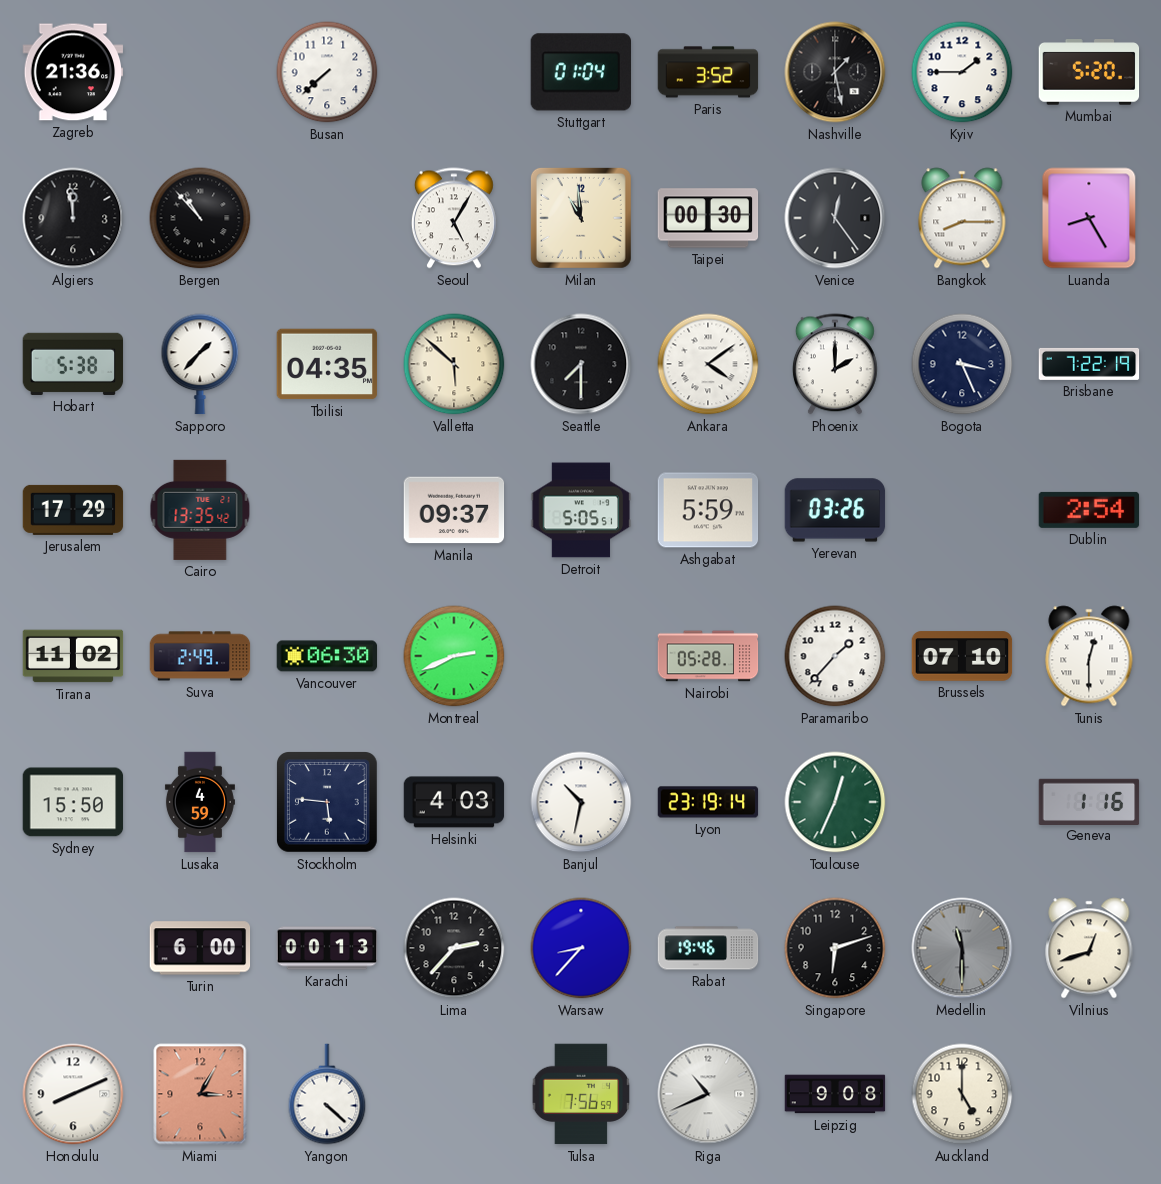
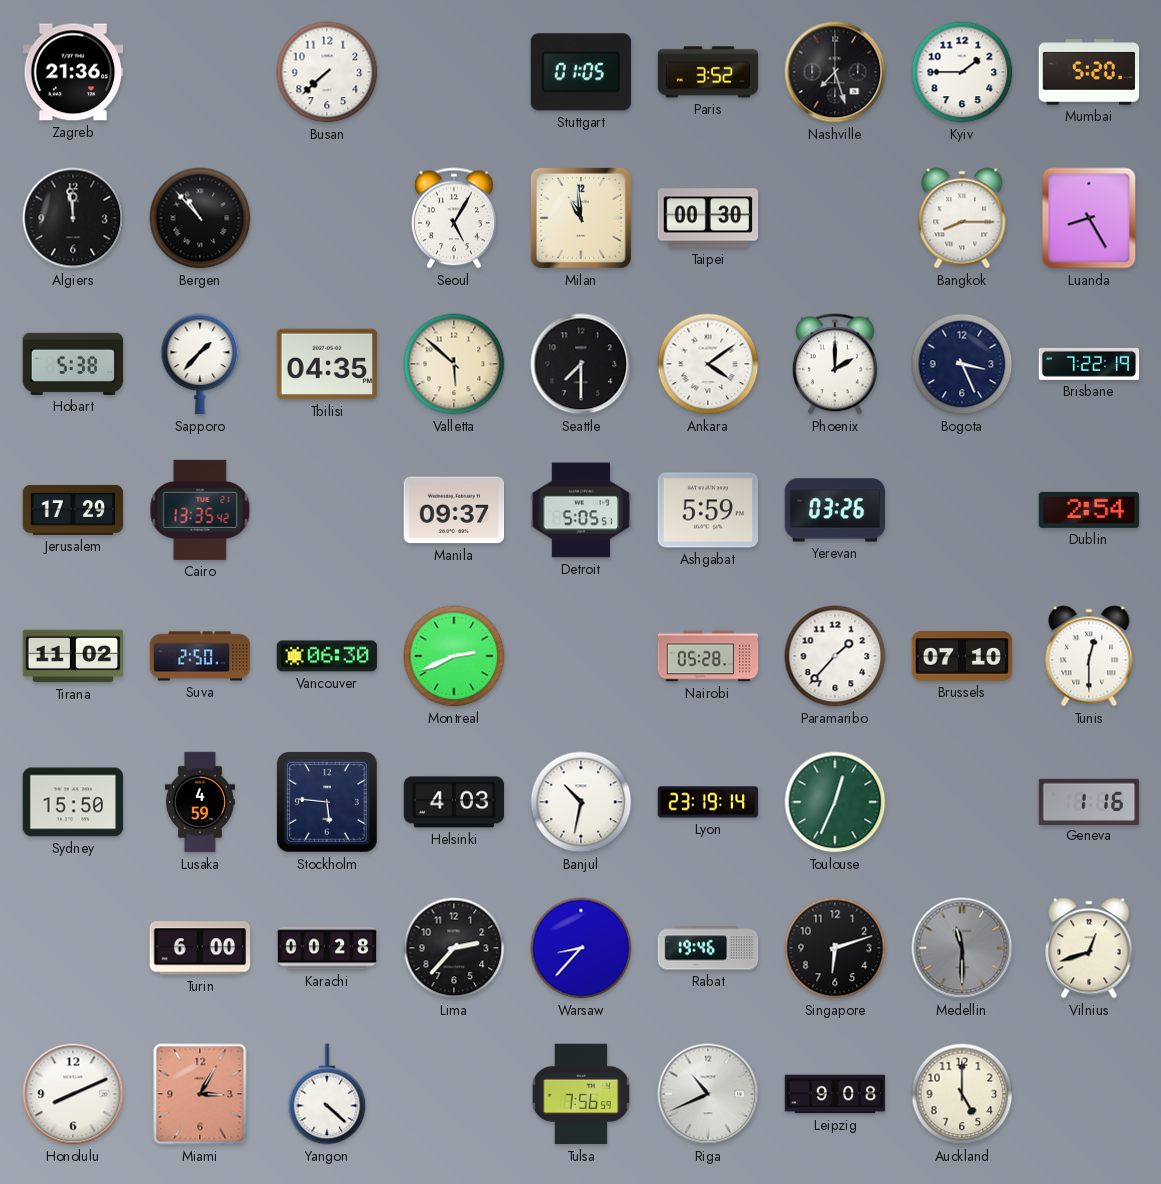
Stuttgart: 01:04 -> 01:05 (580, 72)
Nashville: 1:28 -> 7:27 (835, 72)
Venice: 12:24 -> none (835, 218)
Suva: 2:49 -> 2:50 (200, 656)
Karachi: 00:13 -> 00:28 (327, 948)
